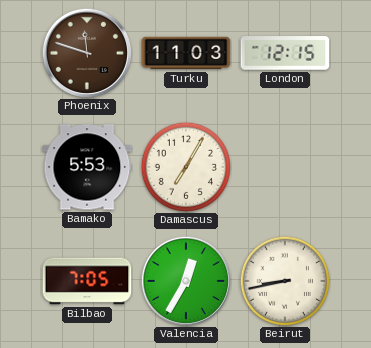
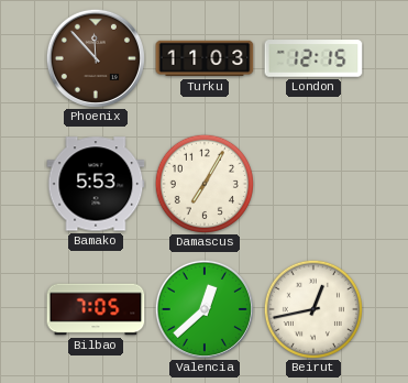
Phoenix: 11:48 -> 11:53 (96, 58)
Valencia: 12:35 -> 12:38 (205, 309)
Beirut: 8:43 -> 12:43 (313, 309)
